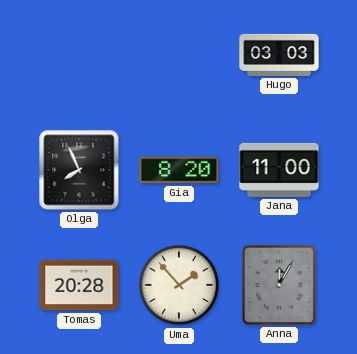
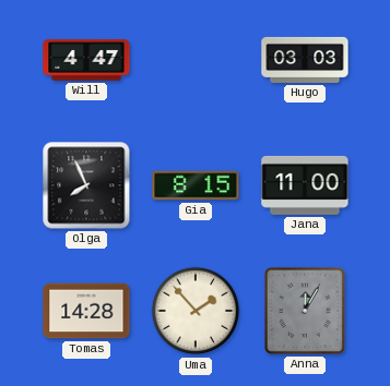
Will: none -> 4:47 (86, 60)
Gia: 8:20 -> 8:15 (196, 185)
Tomas: 20:28 -> 14:28 (86, 311)
